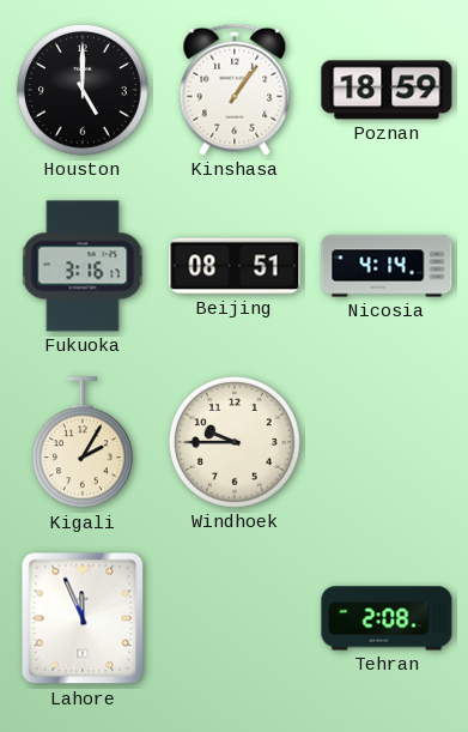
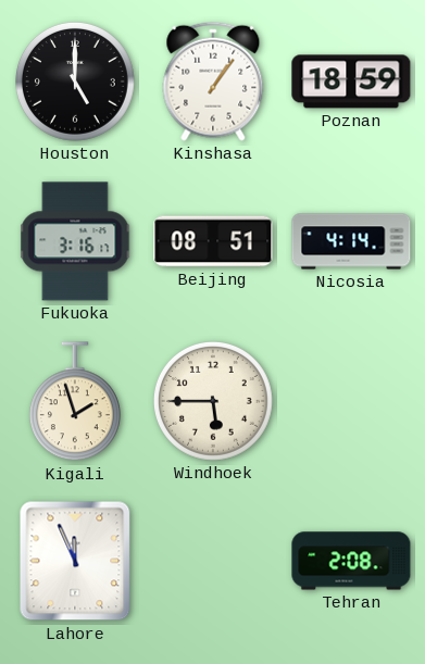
Kigali: 2:05 -> 1:57 (75, 402)
Windhoek: 9:45 -> 5:45 (214, 402)
